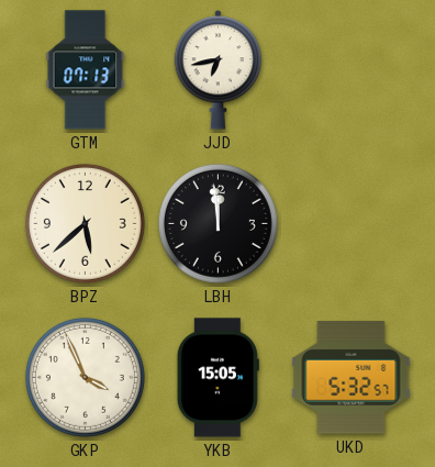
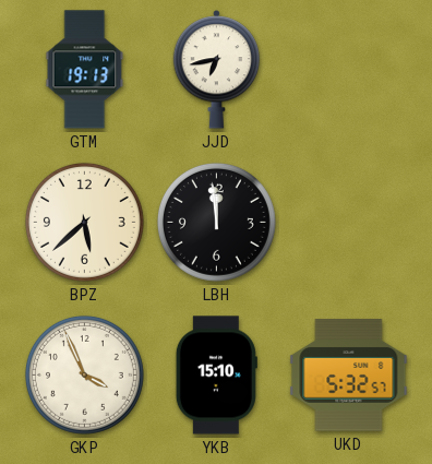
GTM: 07:13 -> 19:13 (85, 70)
YKB: 15:05 -> 15:10 (216, 376)
